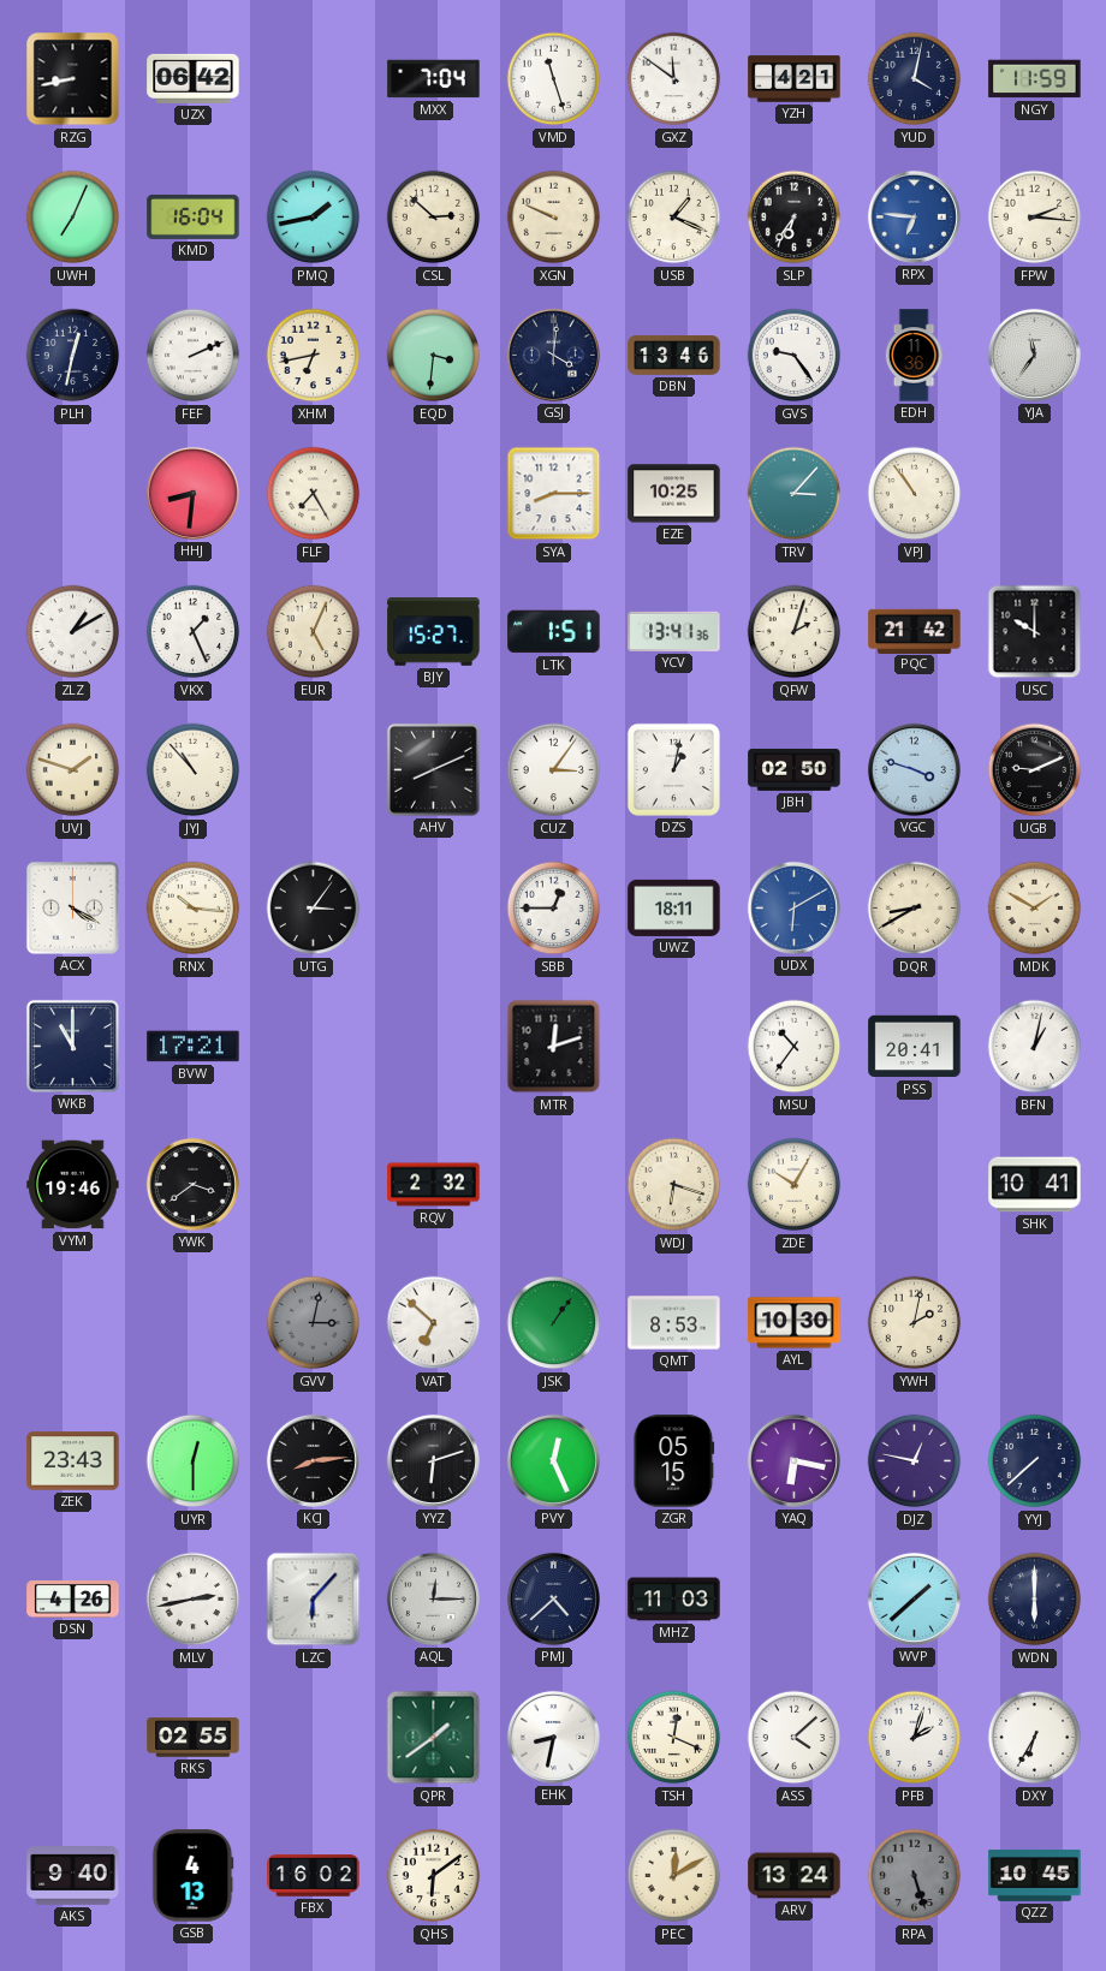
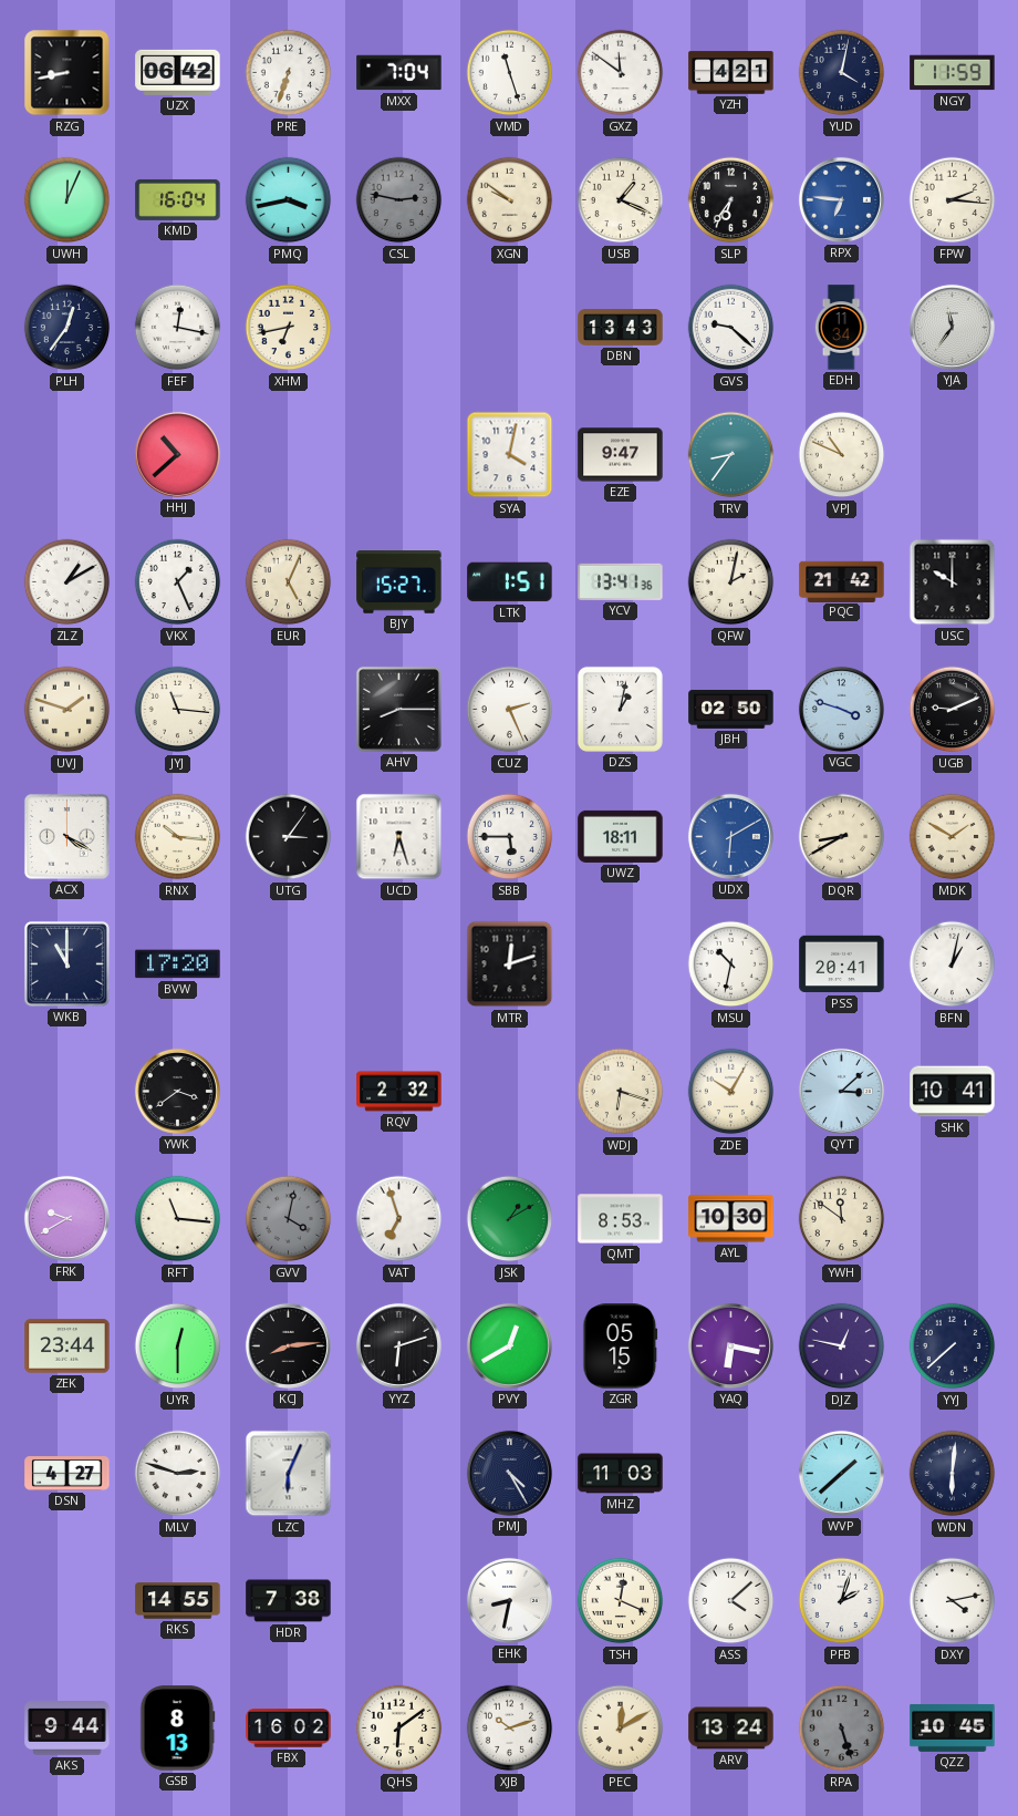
PRE: none -> 6:33 (289, 73)
UWH: 7:04 -> 12:04 (67, 200)
PMQ: 1:43 -> 3:43 (289, 200)
CSL: 2:52 -> 2:47 (399, 200)
CSL dial: cream -> grey (399, 200)
XGN: 9:49 -> 9:51 (510, 200)
PLH: 12:32 -> 12:36 (67, 328)
FEF: 2:11 -> 12:17 (178, 328)
EQD: 3:31 -> none (434, 356)
GSJ: 4:01 -> none (553, 355)
DBN: 13:46 -> 13:43 (621, 328)
GVS: 9:24 -> 9:22 (731, 328)
EDH: 11:36 -> 11:34 (841, 328)
HHJ: 8:31 -> 10:38 (177, 454)
FLF: 7:25 -> none (314, 494)
SYA: 8:15 -> 4:02 (510, 455)
EZE: 10:25 -> 9:47 (621, 455)
TRV: 3:07 -> 8:36 (731, 455)
VPJ: 10:54 -> 10:49 (842, 455)
QFW: 2:03 -> 2:02 (731, 582)
JYJ: 10:53 -> 11:16 (178, 710)
AHV: 8:11 -> 8:15 (399, 710)
CUZ: 3:06 -> 2:26 (510, 710)
UCD: none -> 6:27 (399, 837)
SBB: 12:45 -> 5:45 (510, 837)
BVW: 17:21 -> 17:20 (178, 964)
MSU: 10:36 -> 10:32 (731, 964)
VYM: 19:46 -> none (73, 1185)
QYT: none -> 3:08 (841, 1091)
FRK: none -> 9:40 (66, 1218)
RFT: none -> 11:16 (178, 1219)
GVV: 3:02 -> 4:02 (289, 1219)
VAT: 6:52 -> 6:57 (399, 1219)
JSK: 1:06 -> 1:10 (510, 1219)
YWH: 2:02 -> 11:51 (842, 1219)
ZEK: 23:43 -> 23:44 (67, 1346)
PVY: 12:26 -> 12:40 (509, 1345)
DSN: 4:26 -> 4:27 (67, 1474)
MLV: 2:43 -> 2:48 (178, 1474)
LZC: 6:07 -> 6:04 (289, 1474)
AQL: 12:15 -> none (433, 1598)
PMJ: 4:38 -> 4:25 (509, 1473)
WDN: 6:00 -> 6:01 (953, 1474)
RKS: 02:55 -> 14:55 (178, 1601)
HDR: none -> 7:38 (289, 1601)
QPR: 1:39 -> none (434, 1738)
DXY: 6:35 -> 4:13 (953, 1601)
AKS: 9:40 -> 9:44 (67, 1729)
GSB: 4:13 -> 8:13 (178, 1729)
XJB: none -> 10:12 (510, 1729)
